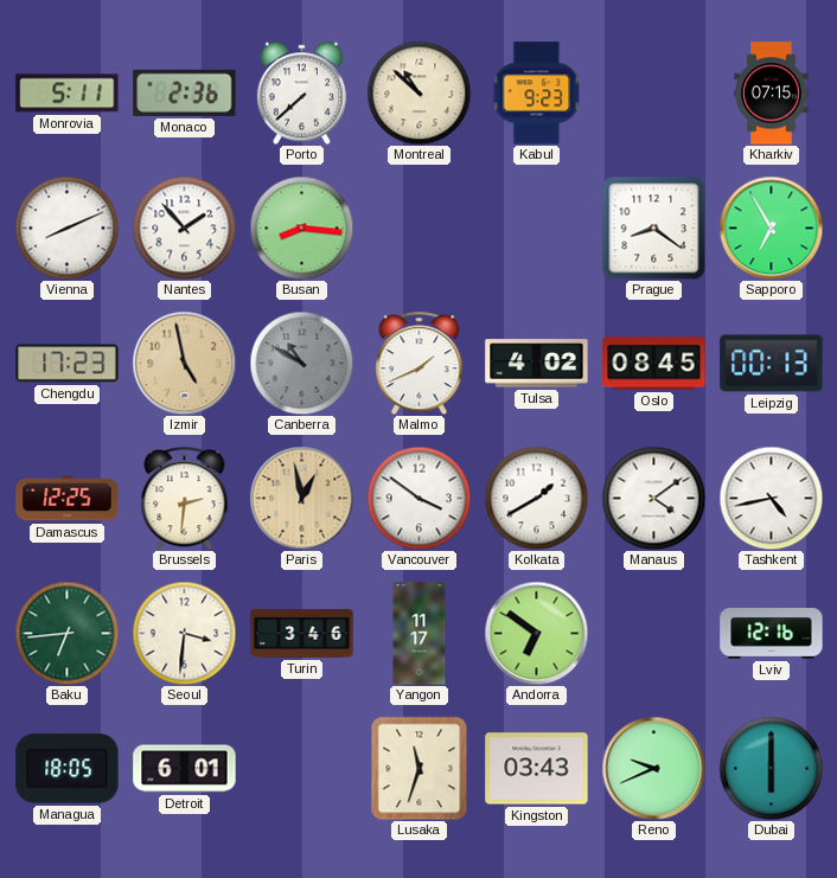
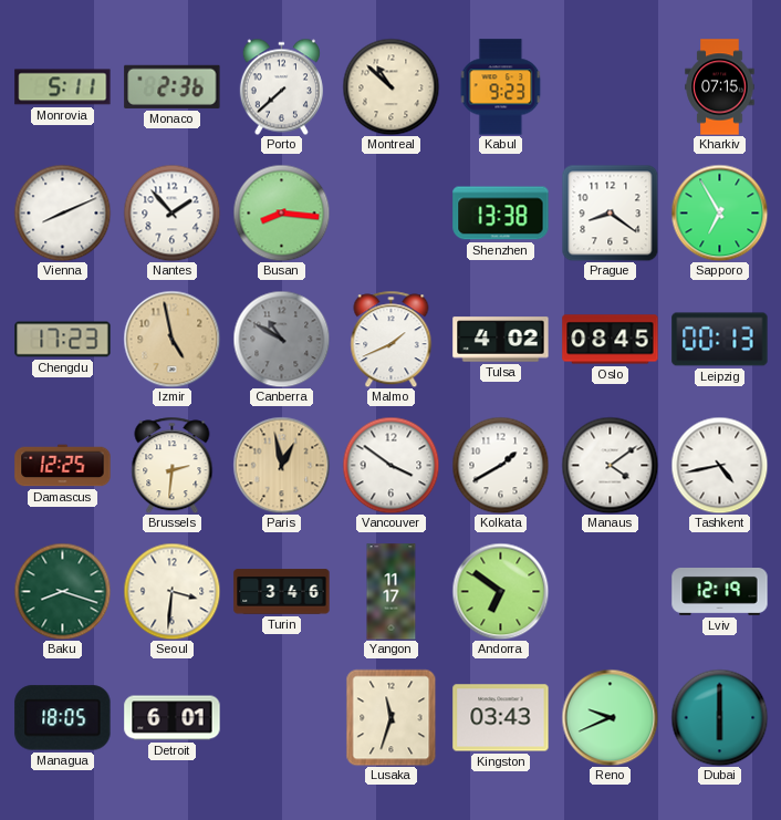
Shenzhen: none -> 13:38 (501, 214)
Baku: 6:44 -> 8:18 (62, 591)
Lviv: 12:16 -> 12:19 (720, 592)
